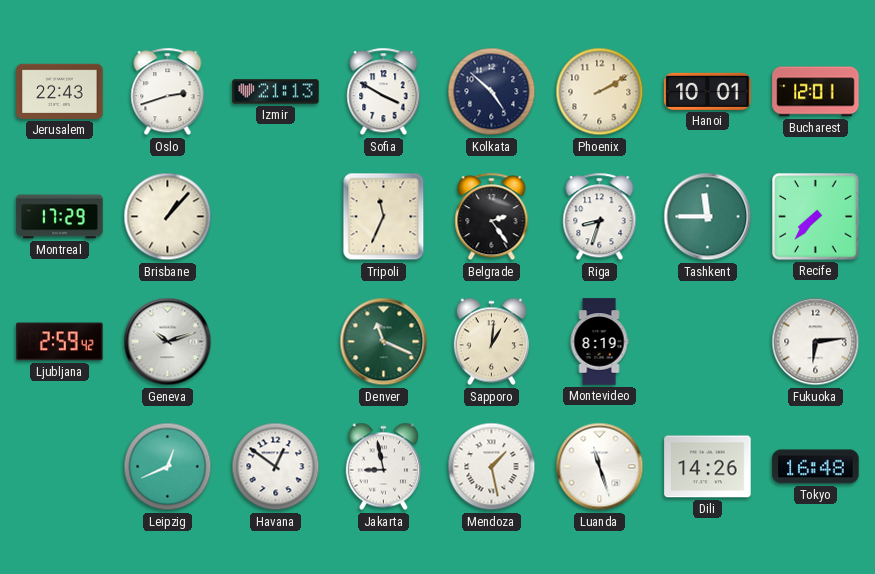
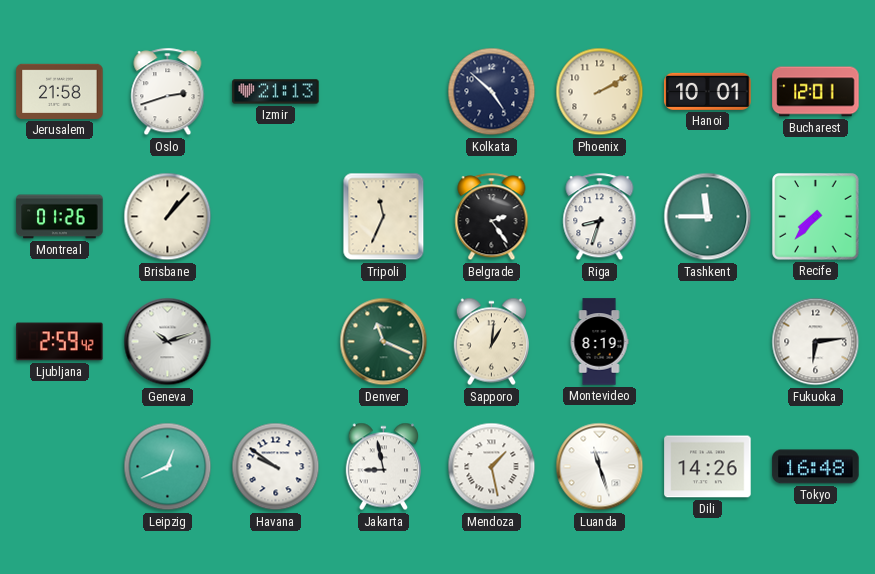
Jerusalem: 22:43 -> 21:58 (60, 91)
Sofia: 3:50 -> none (384, 92)
Montreal: 17:29 -> 01:26 (60, 217)
Havana: 12:51 -> 9:51 (276, 467)
